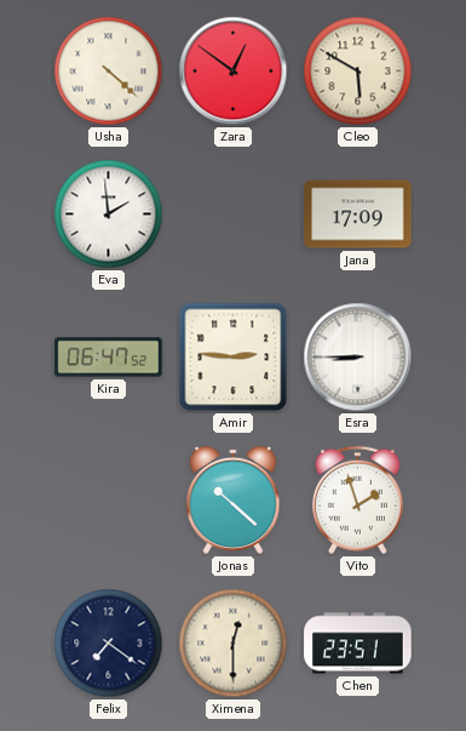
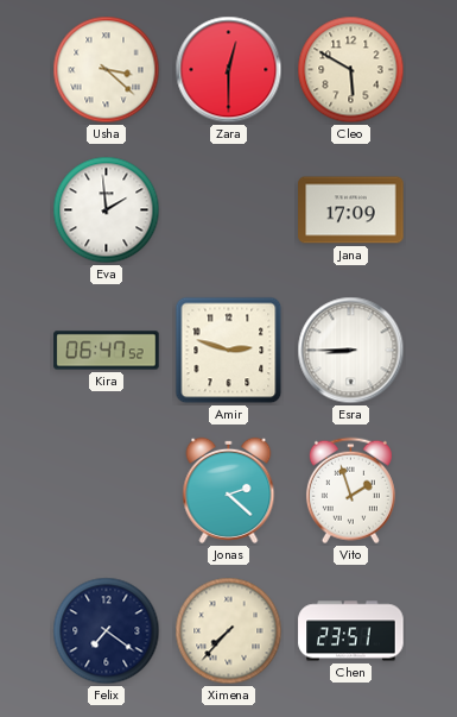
Usha: 4:22 -> 3:22 (107, 70)
Zara: 12:51 -> 12:30 (229, 70)
Amir: 2:46 -> 2:48 (229, 351)
Jonas: 10:22 -> 2:22 (229, 490)
Ximena: 12:30 -> 7:37 (229, 631)
